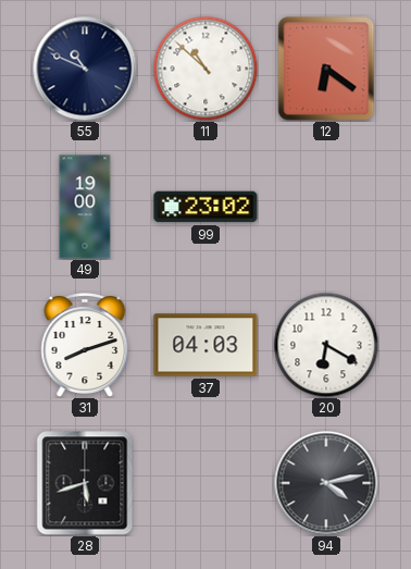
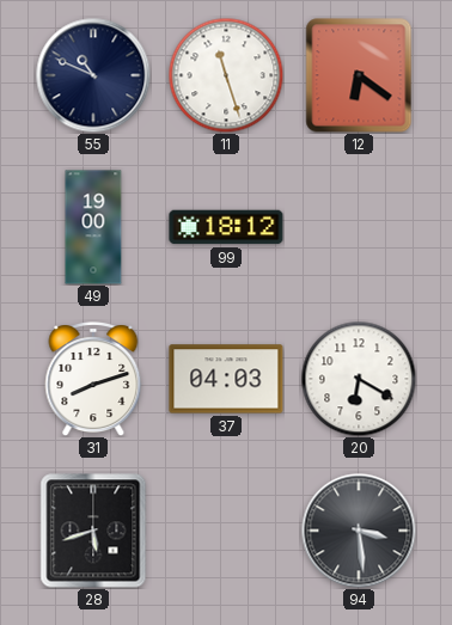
11: 10:52 -> 11:27 (226, 75)
99: 23:02 -> 18:12 (226, 227)
94: 4:13 -> 3:29 (359, 531)
